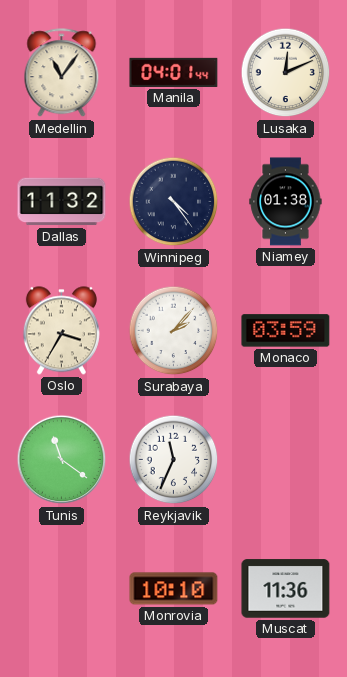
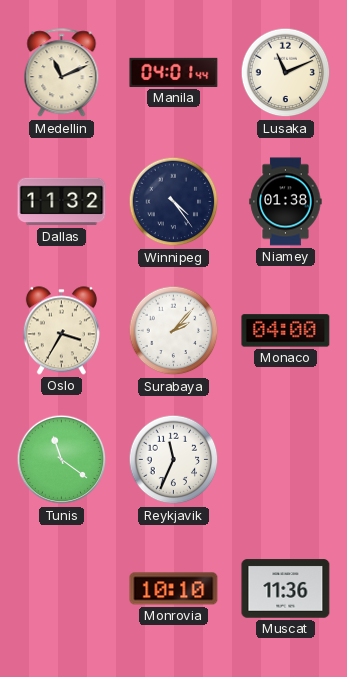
Medellin: 11:06 -> 11:11 (62, 73)
Lusaka: 12:11 -> 11:11 (286, 73)
Monaco: 03:59 -> 04:00 (286, 331)
